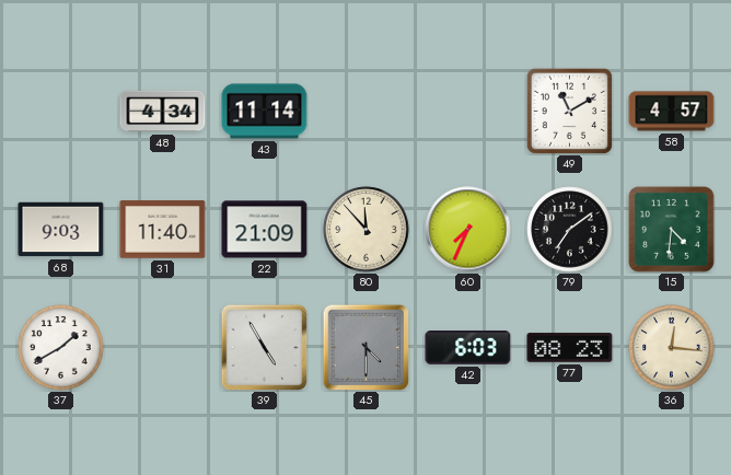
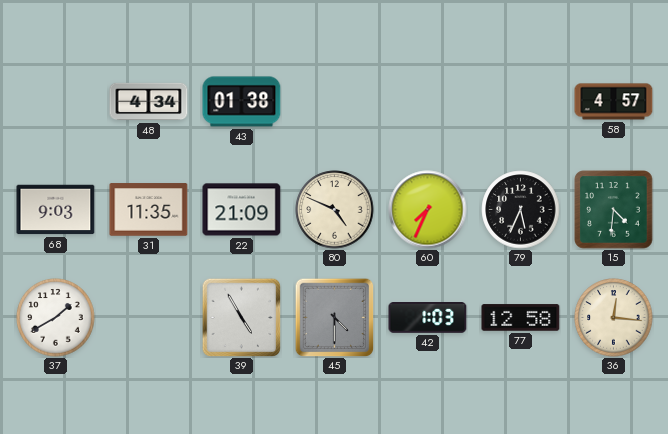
43: 11:14 -> 01:38 (242, 102)
49: 11:10 -> none (569, 111)
31: 11:40 -> 11:35 (149, 210)
80: 11:53 -> 4:49 (335, 210)
79: 7:09 -> 5:34 (521, 210)
42: 6:03 -> 1:03 (428, 318)
77: 08:23 -> 12:58 (521, 318)
